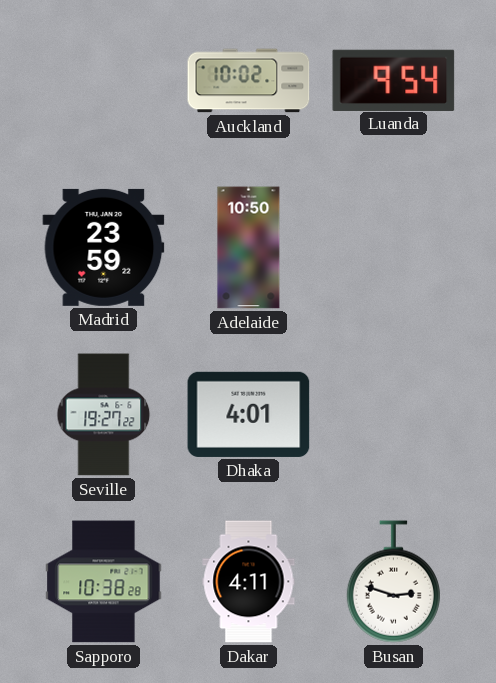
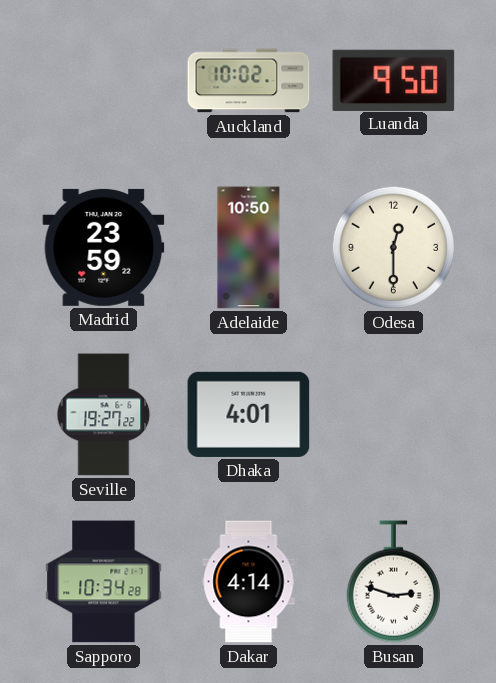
Luanda: 9:54 -> 9:50 (394, 80)
Odesa: none -> 12:30 (393, 247)
Sapporo: 10:38 -> 10:34 (104, 582)
Dakar: 4:11 -> 4:14 (249, 582)
